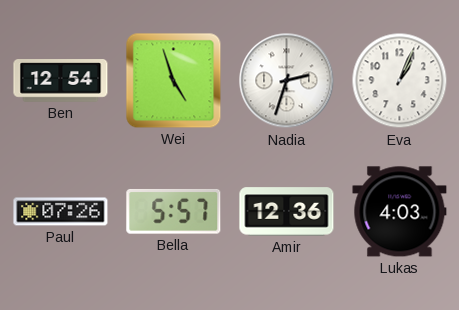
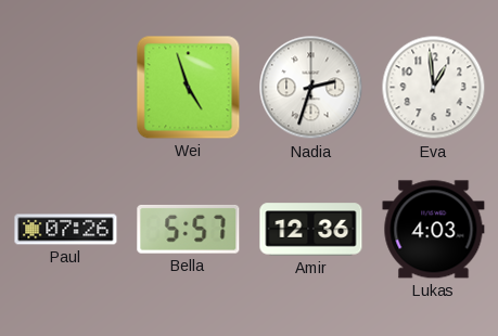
Ben: 12:54 -> none (61, 81)
Eva: 1:04 -> 12:59 (434, 88)
